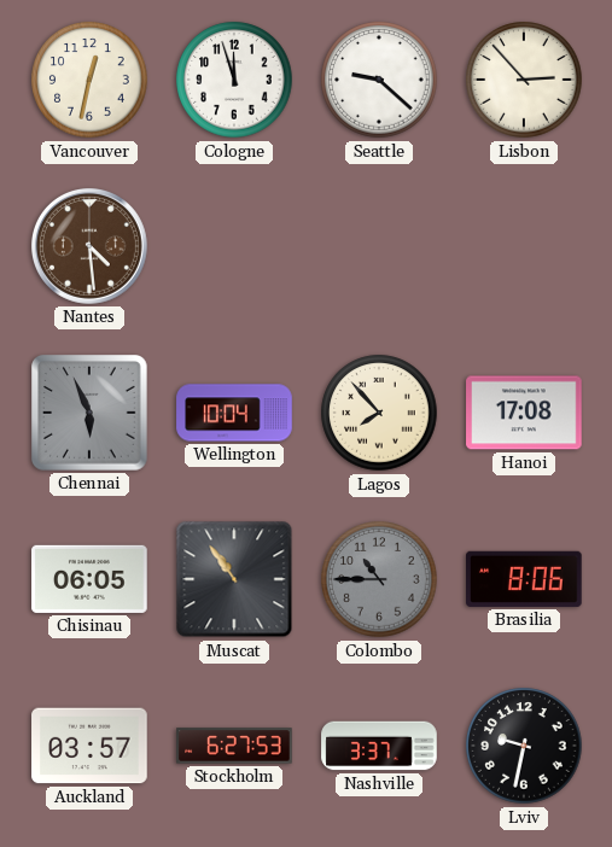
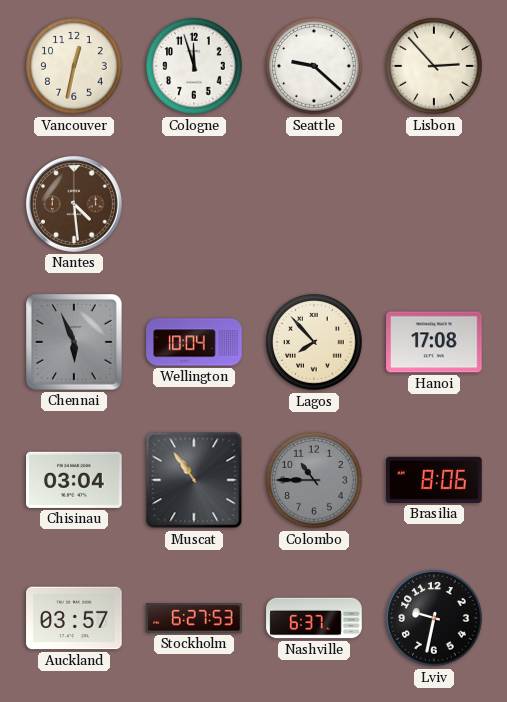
Chisinau: 06:05 -> 03:04 (74, 480)
Nashville: 3:37 -> 6:37 (314, 618)
